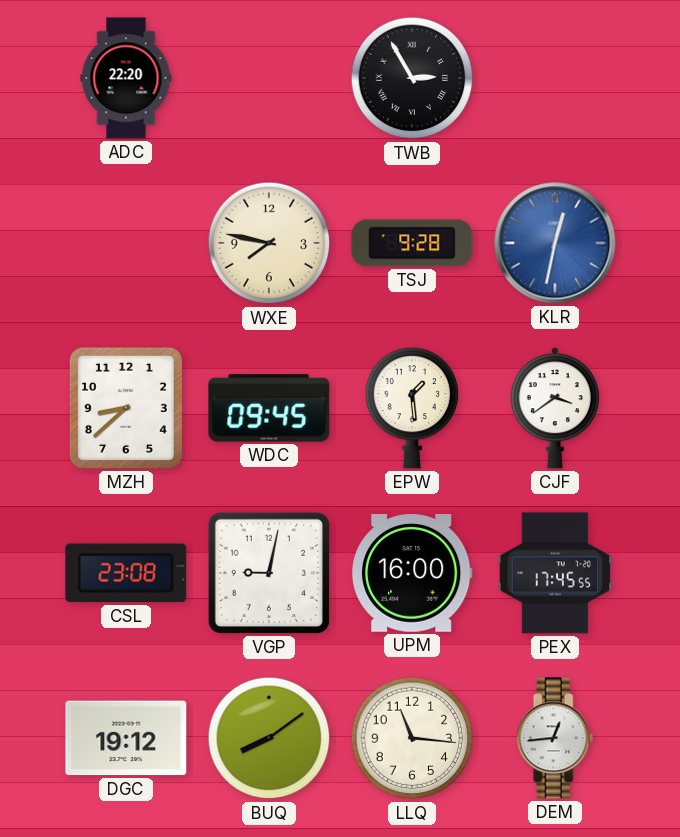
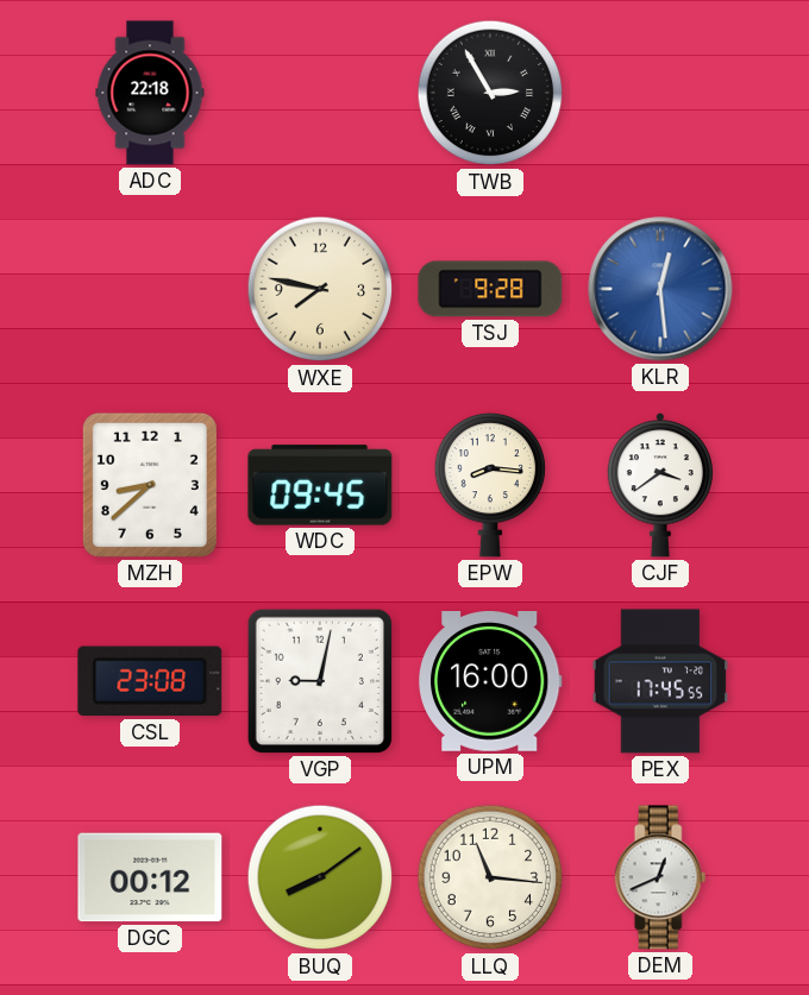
ADC: 22:20 -> 22:18 (150, 93)
KLR: 12:32 -> 12:29 (660, 289)
EPW: 1:29 -> 8:16 (490, 485)
DGC: 19:12 -> 00:12 (150, 877)
DEM: 12:44 -> 12:41 (660, 877)
